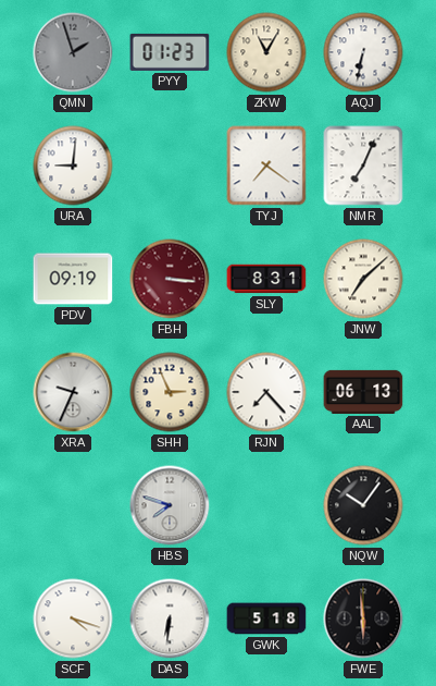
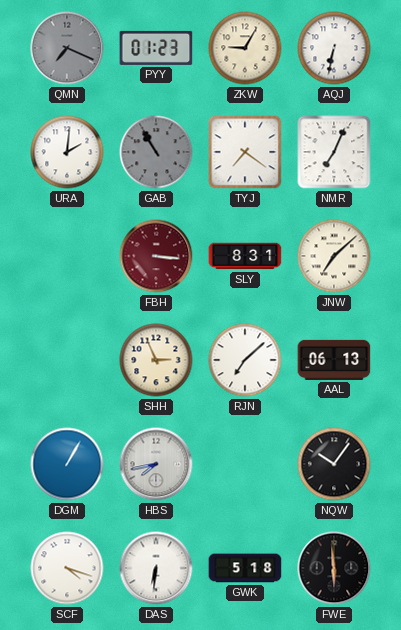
QMN: 1:57 -> 7:19 (67, 48)
ZKW: 11:05 -> 9:05 (245, 48)
URA: 9:01 -> 2:01 (67, 152)
GAB: none -> 10:55 (156, 152)
PDV: 09:19 -> none (73, 279)
XRA: 9:34 -> none (73, 392)
RJN: 7:23 -> 7:08 (245, 360)
DGM: none -> 1:05 (67, 464)
HBS: 7:48 -> 7:43 (156, 464)
